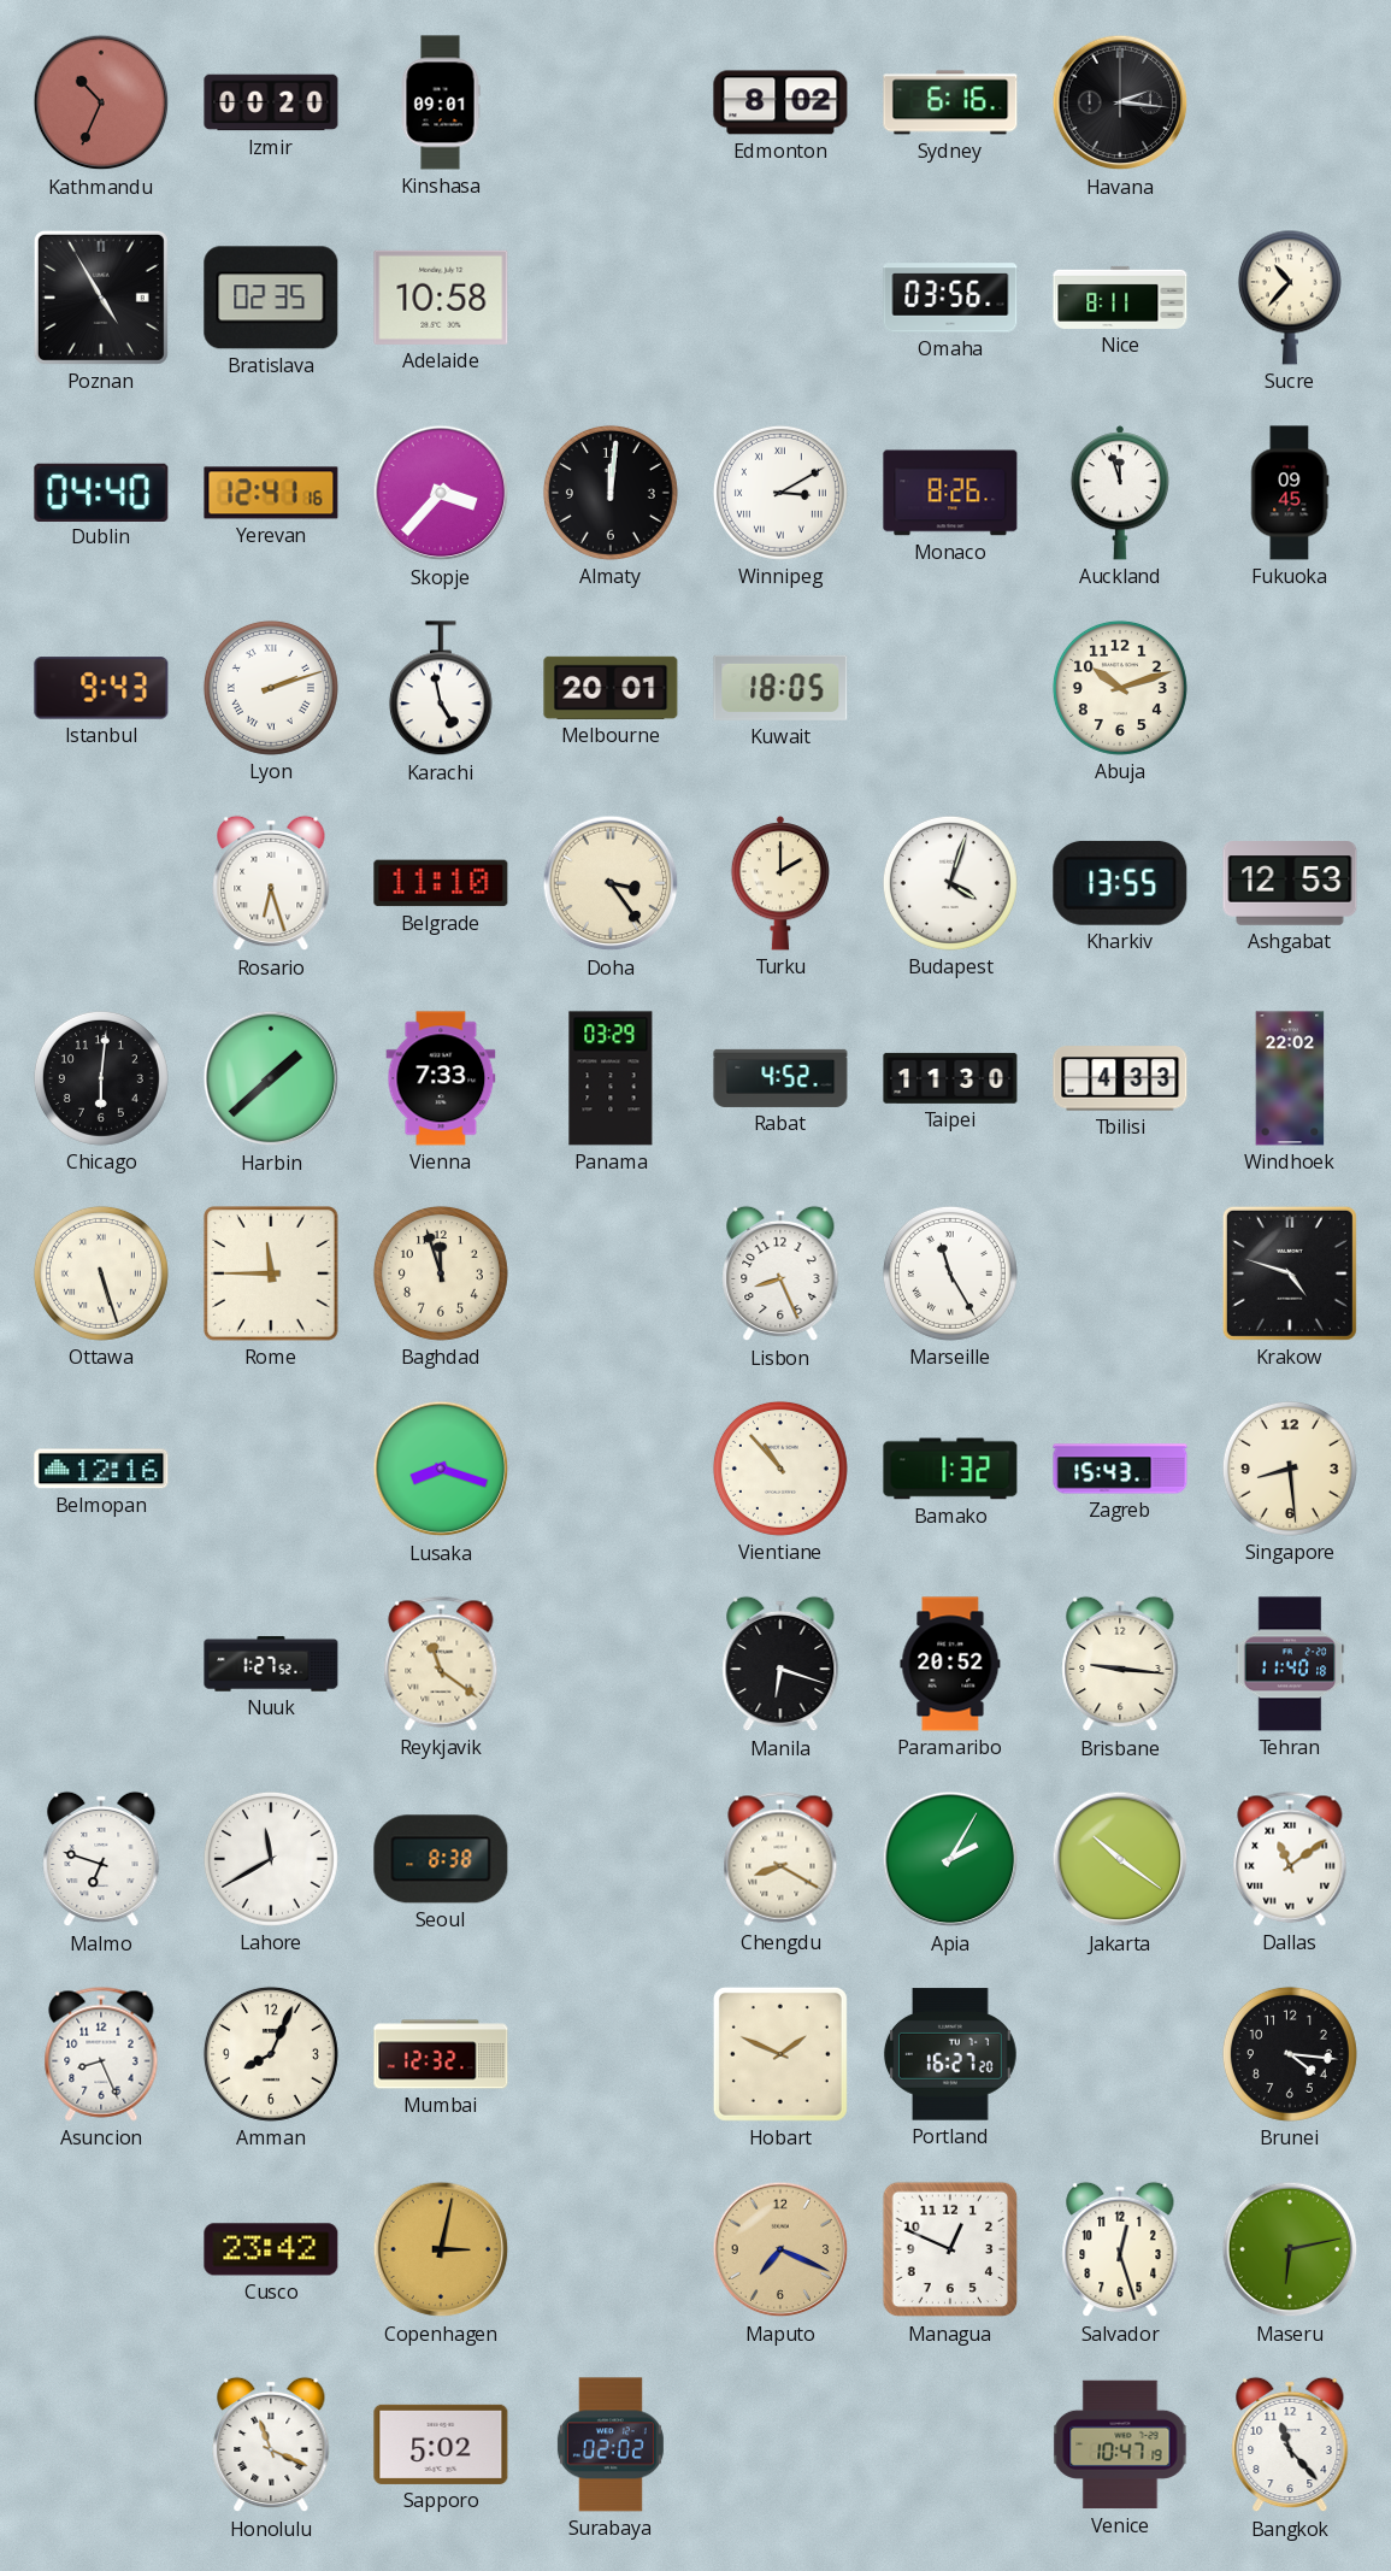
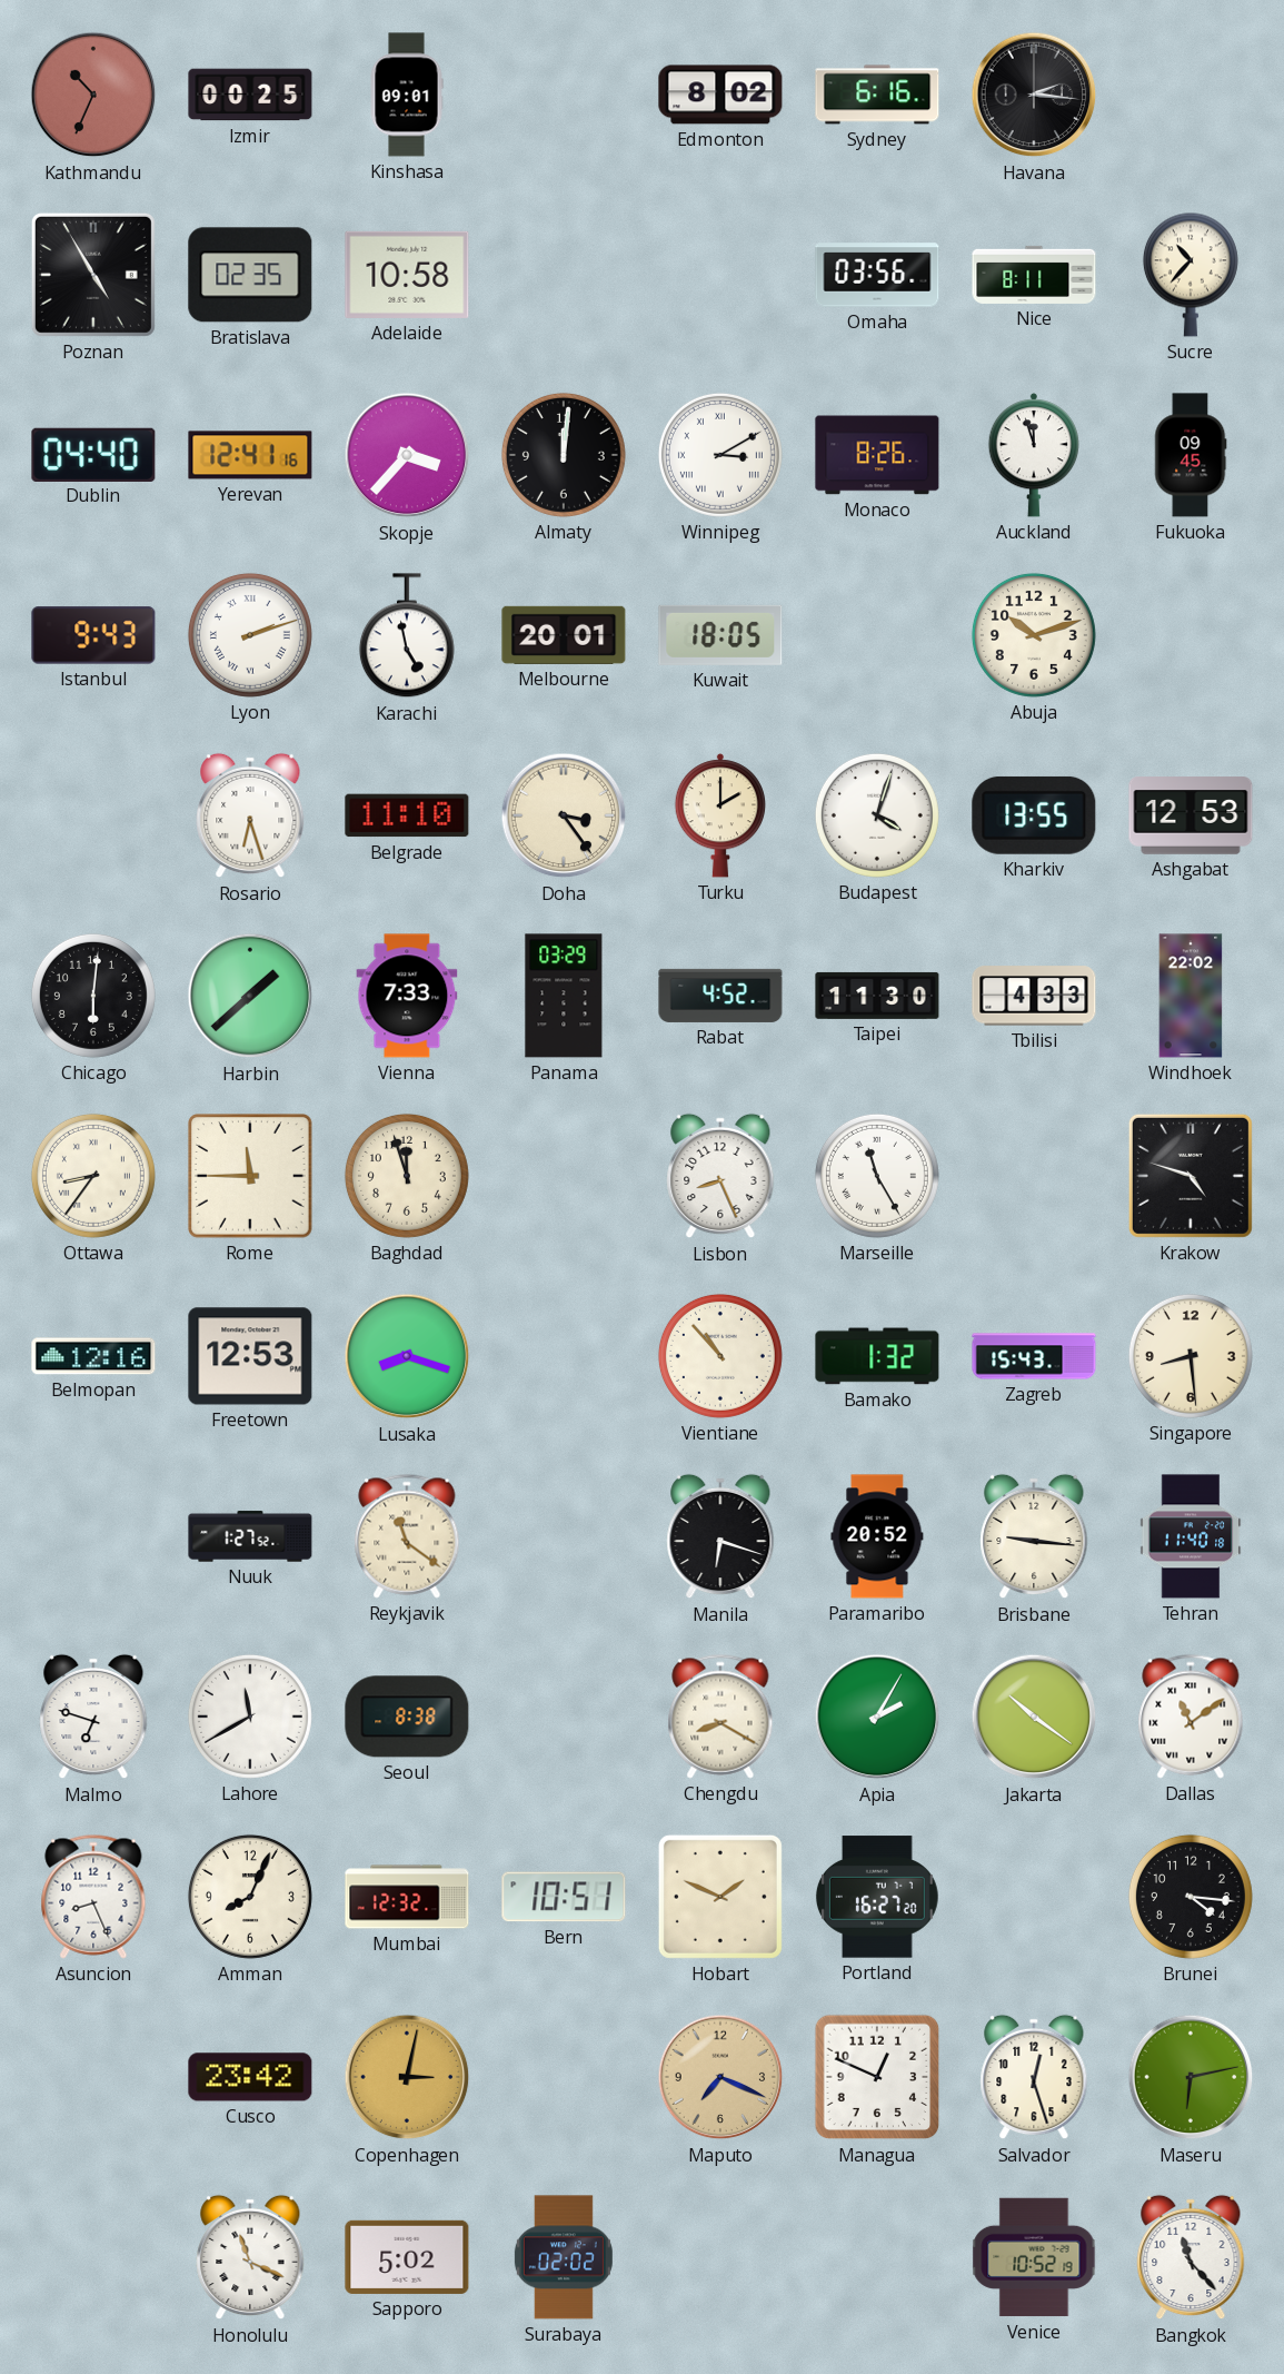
Izmir: 00:20 -> 00:25 (250, 95)
Ottawa: 5:27 -> 8:36 (93, 1176)
Freetown: none -> 12:53 (250, 1356)
Bern: none -> 10:51 (564, 1897)
Venice: 10:47 -> 10:52 (1034, 2257)
